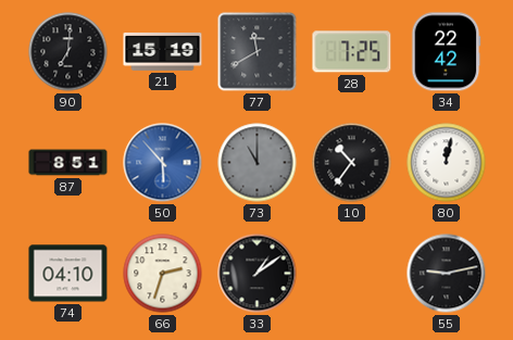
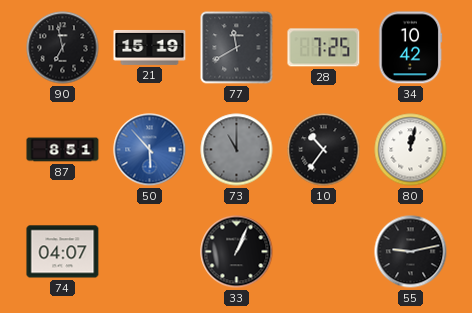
90: 7:01 -> 6:58 (63, 48)
34: 22:42 -> 10:42 (410, 48)
74: 04:10 -> 04:07 (63, 252)
66: 2:33 -> none (163, 274)
33: 1:09 -> 1:04 (237, 252)
